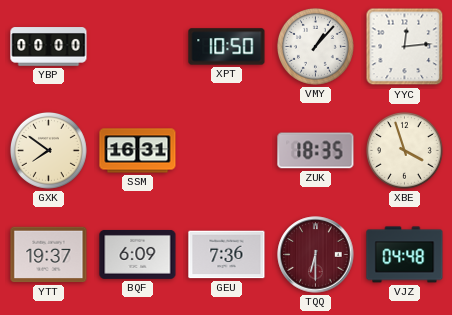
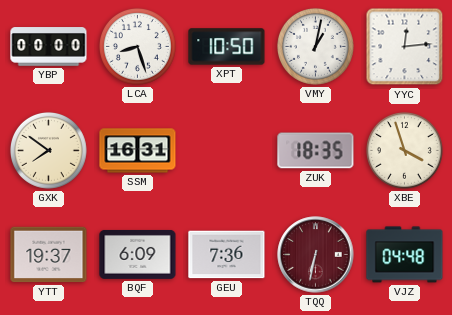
LCA: none -> 8:27 (137, 46)
VMY: 1:07 -> 1:02 (315, 46)
TQQ: 6:30 -> 6:32 (316, 255)
